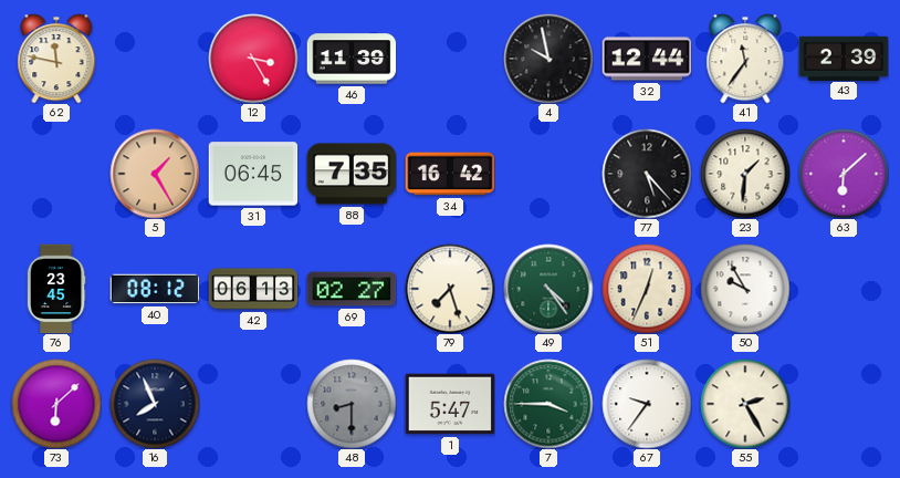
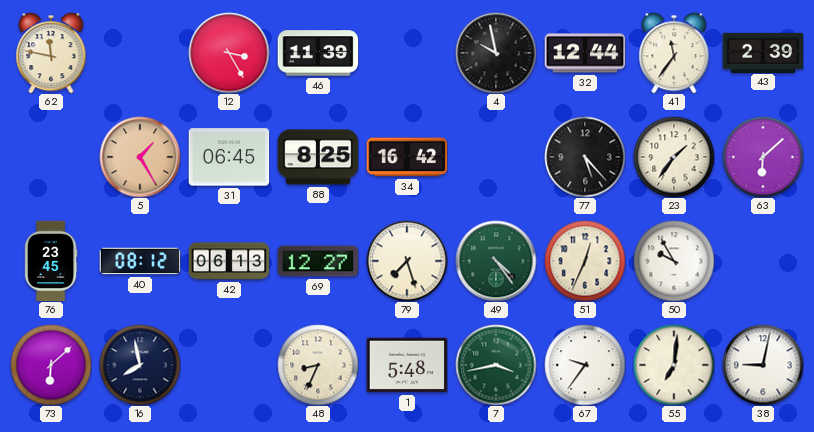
88: 7:35 -> 8:25 (318, 157)
23: 1:31 -> 1:36 (674, 157)
69: 02:27 -> 12:27 (318, 261)
16: 7:56 -> 7:58 (140, 365)
48: 8:30 -> 8:34 (318, 365)
48 dial: grey -> cream (318, 365)
1: 5:47 -> 5:48 (407, 365)
7: 3:45 -> 3:43 (496, 365)
55: 2:25 -> 7:01 (674, 365)
38: none -> 9:02 (763, 365)
